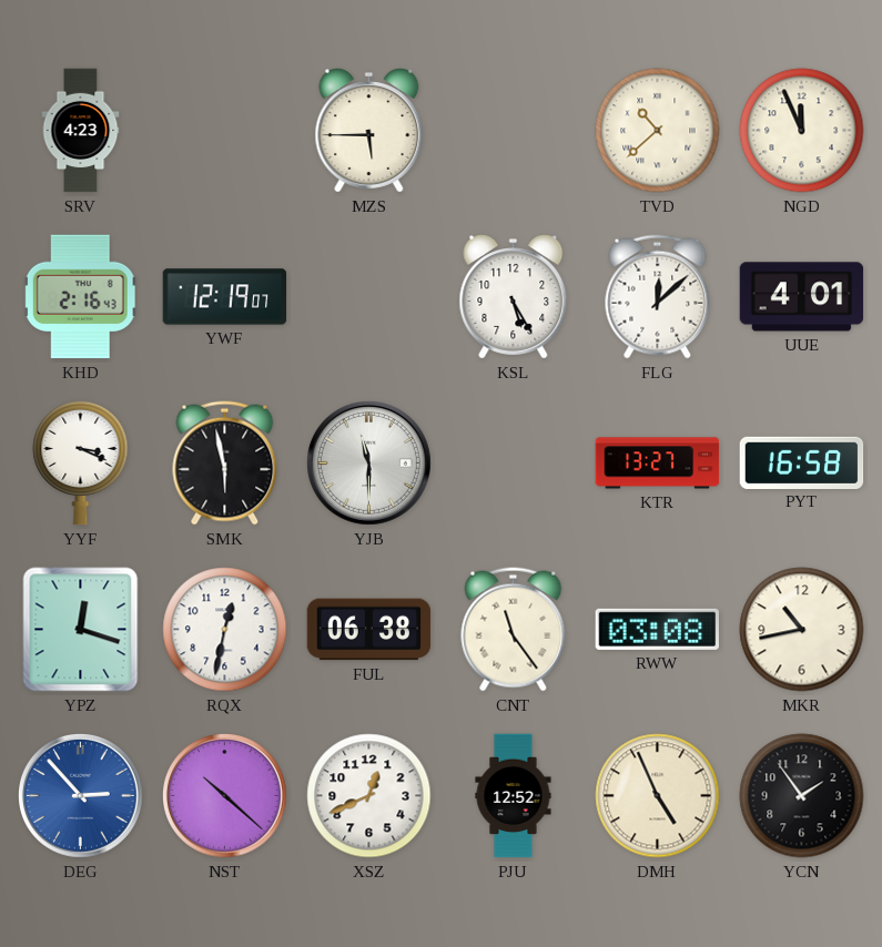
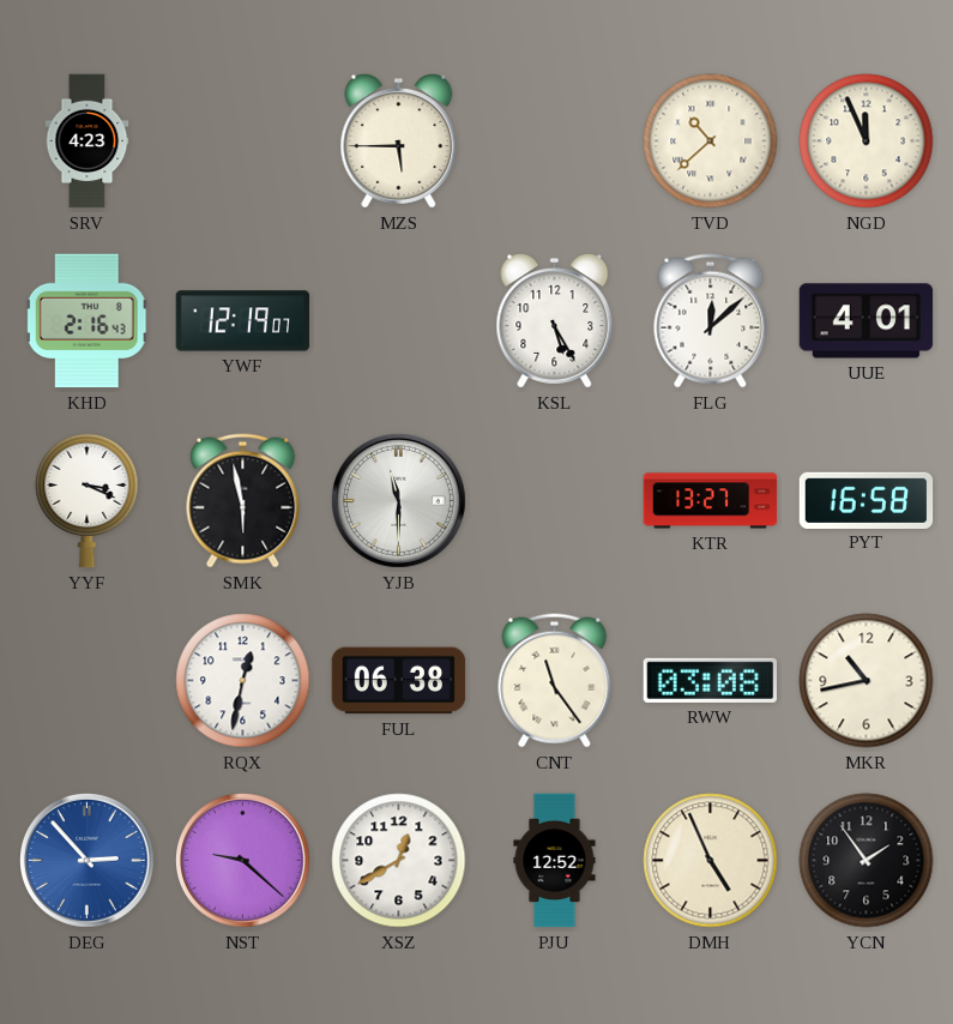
YPZ: 12:18 -> none (81, 630)
NST: 10:22 -> 9:22 (243, 861)
XSZ: 12:41 -> 12:40 (399, 861)
